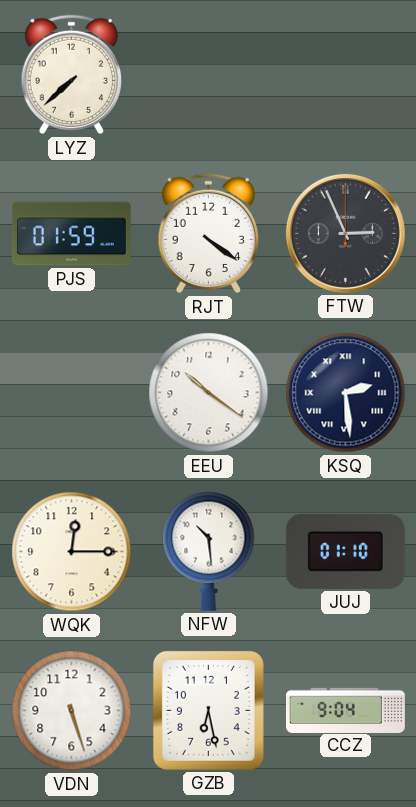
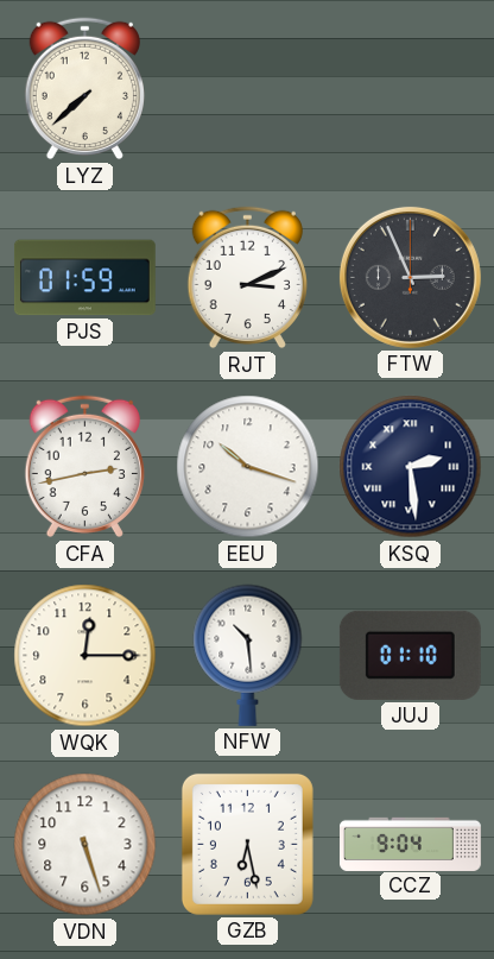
RJT: 4:21 -> 3:11 (247, 278)
CFA: none -> 2:43 (84, 467)
EEU: 10:21 -> 10:18 (248, 467)
